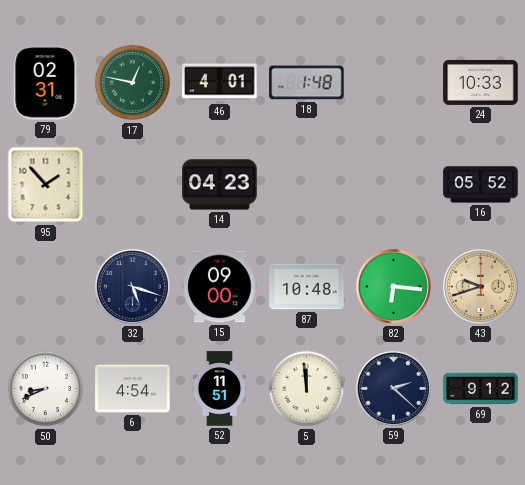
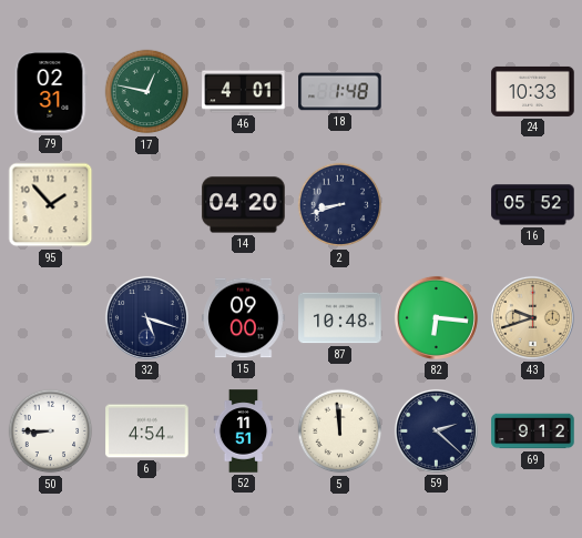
14: 04:23 -> 04:20 (244, 205)
2: none -> 8:42 (340, 205)
50: 8:41 -> 8:45 (51, 432)
